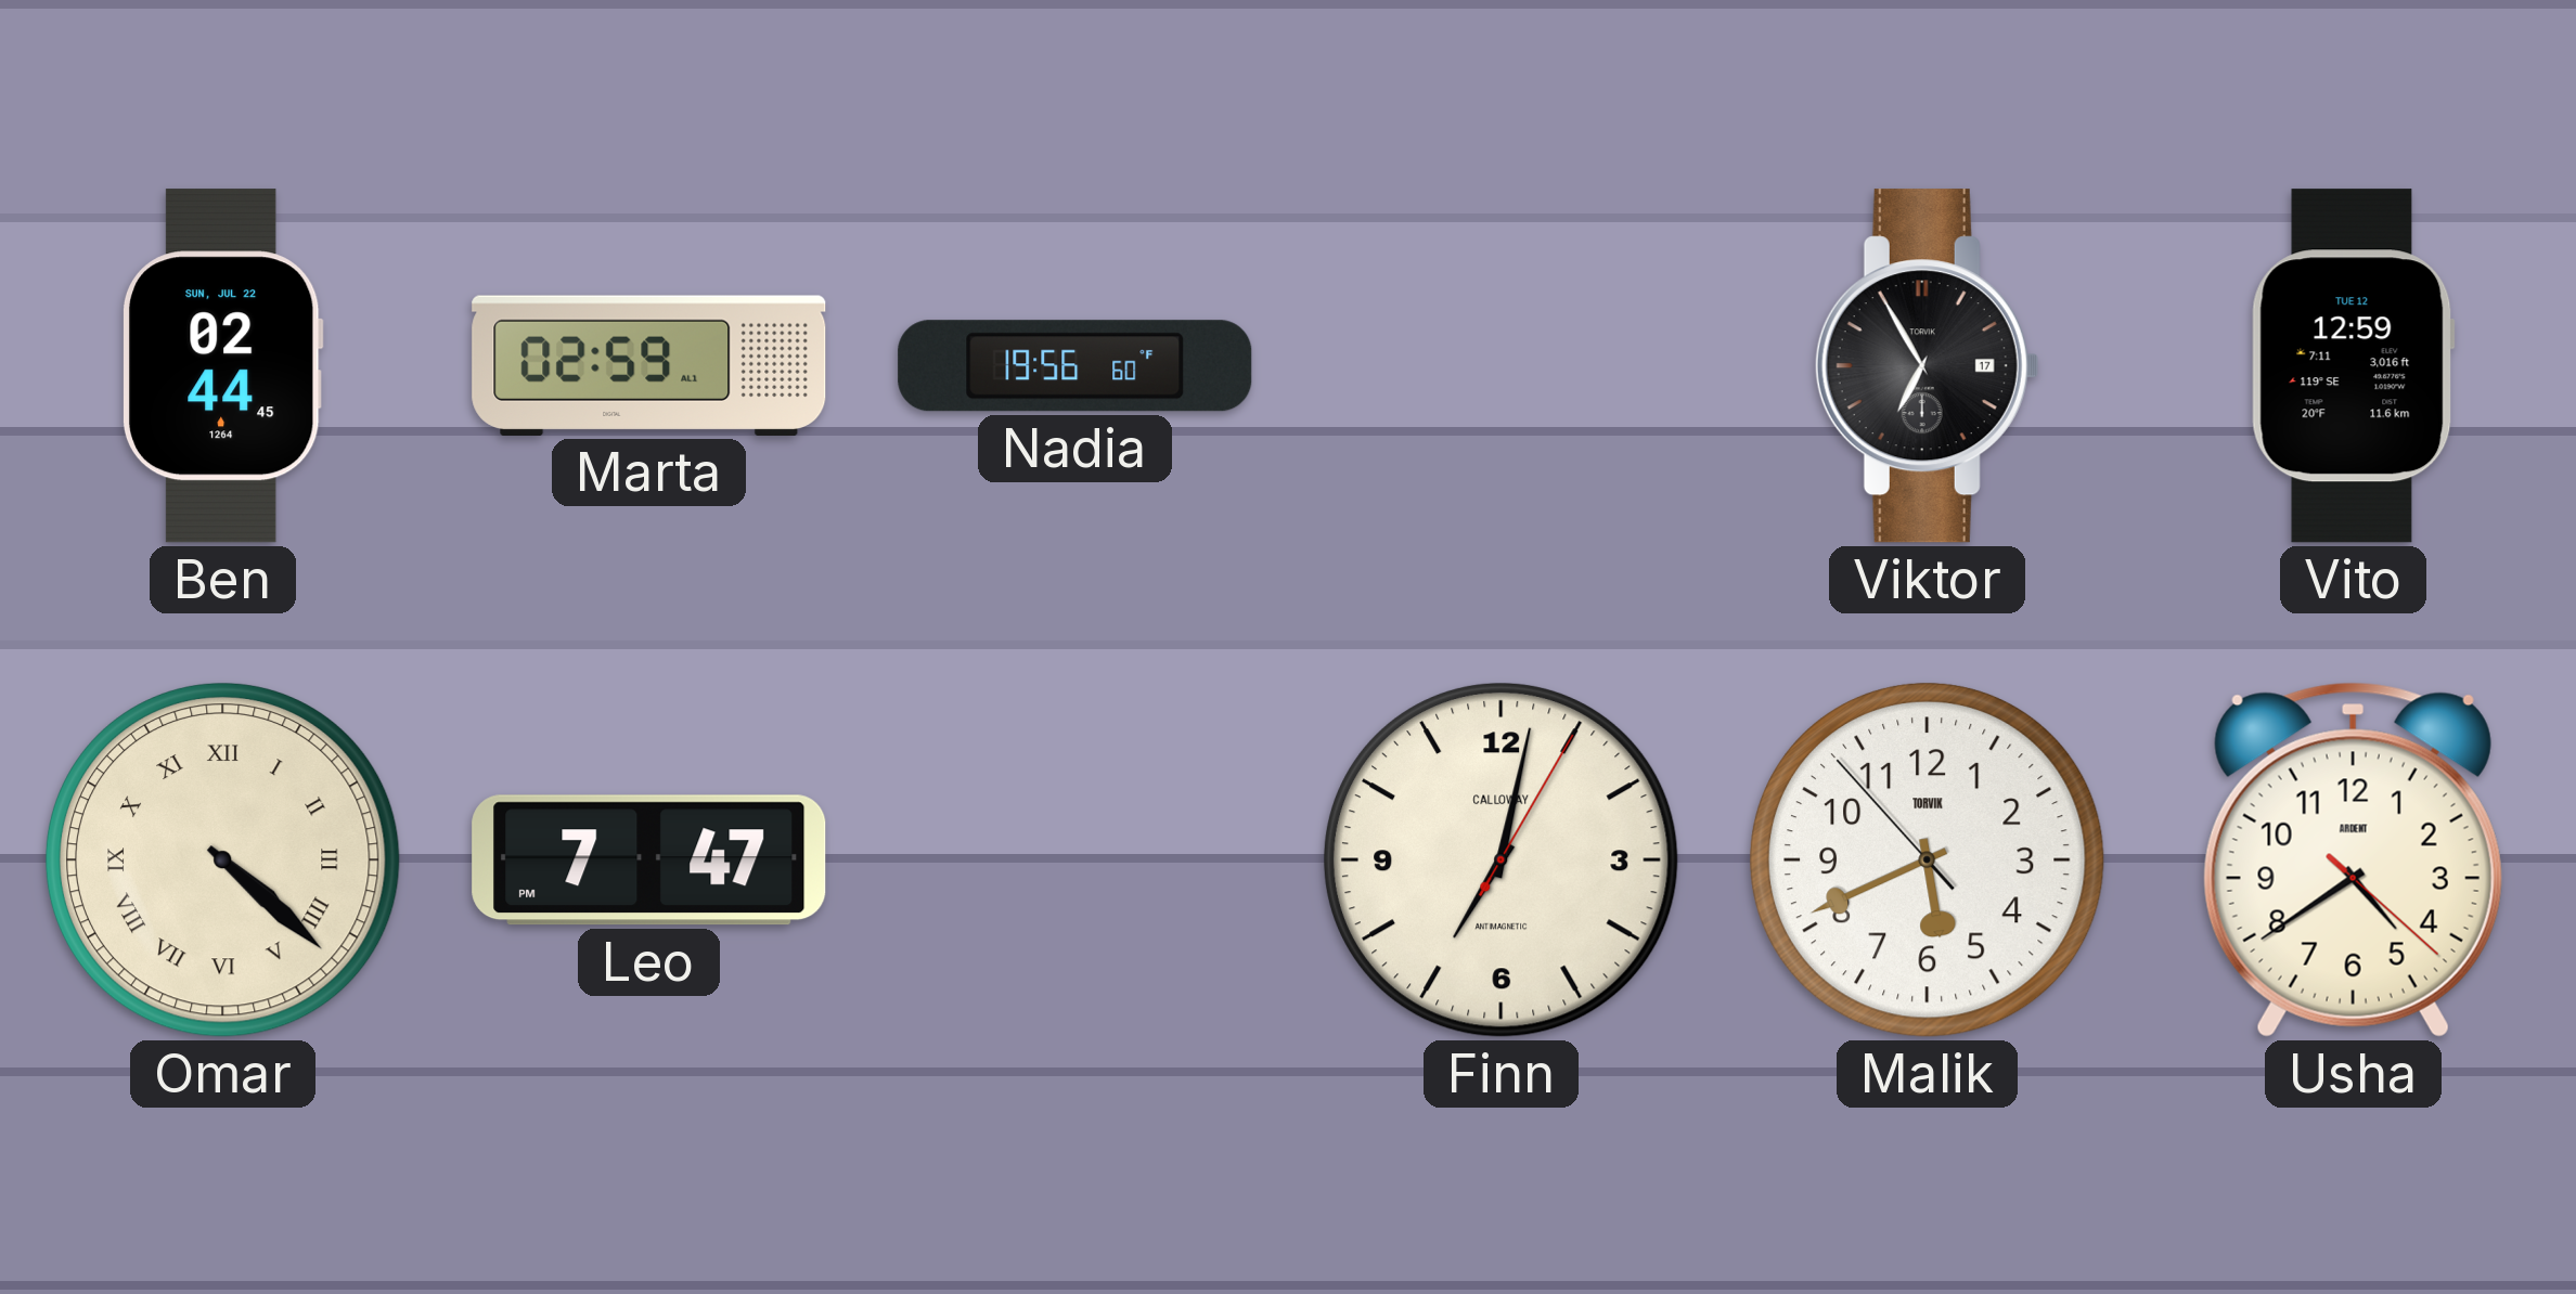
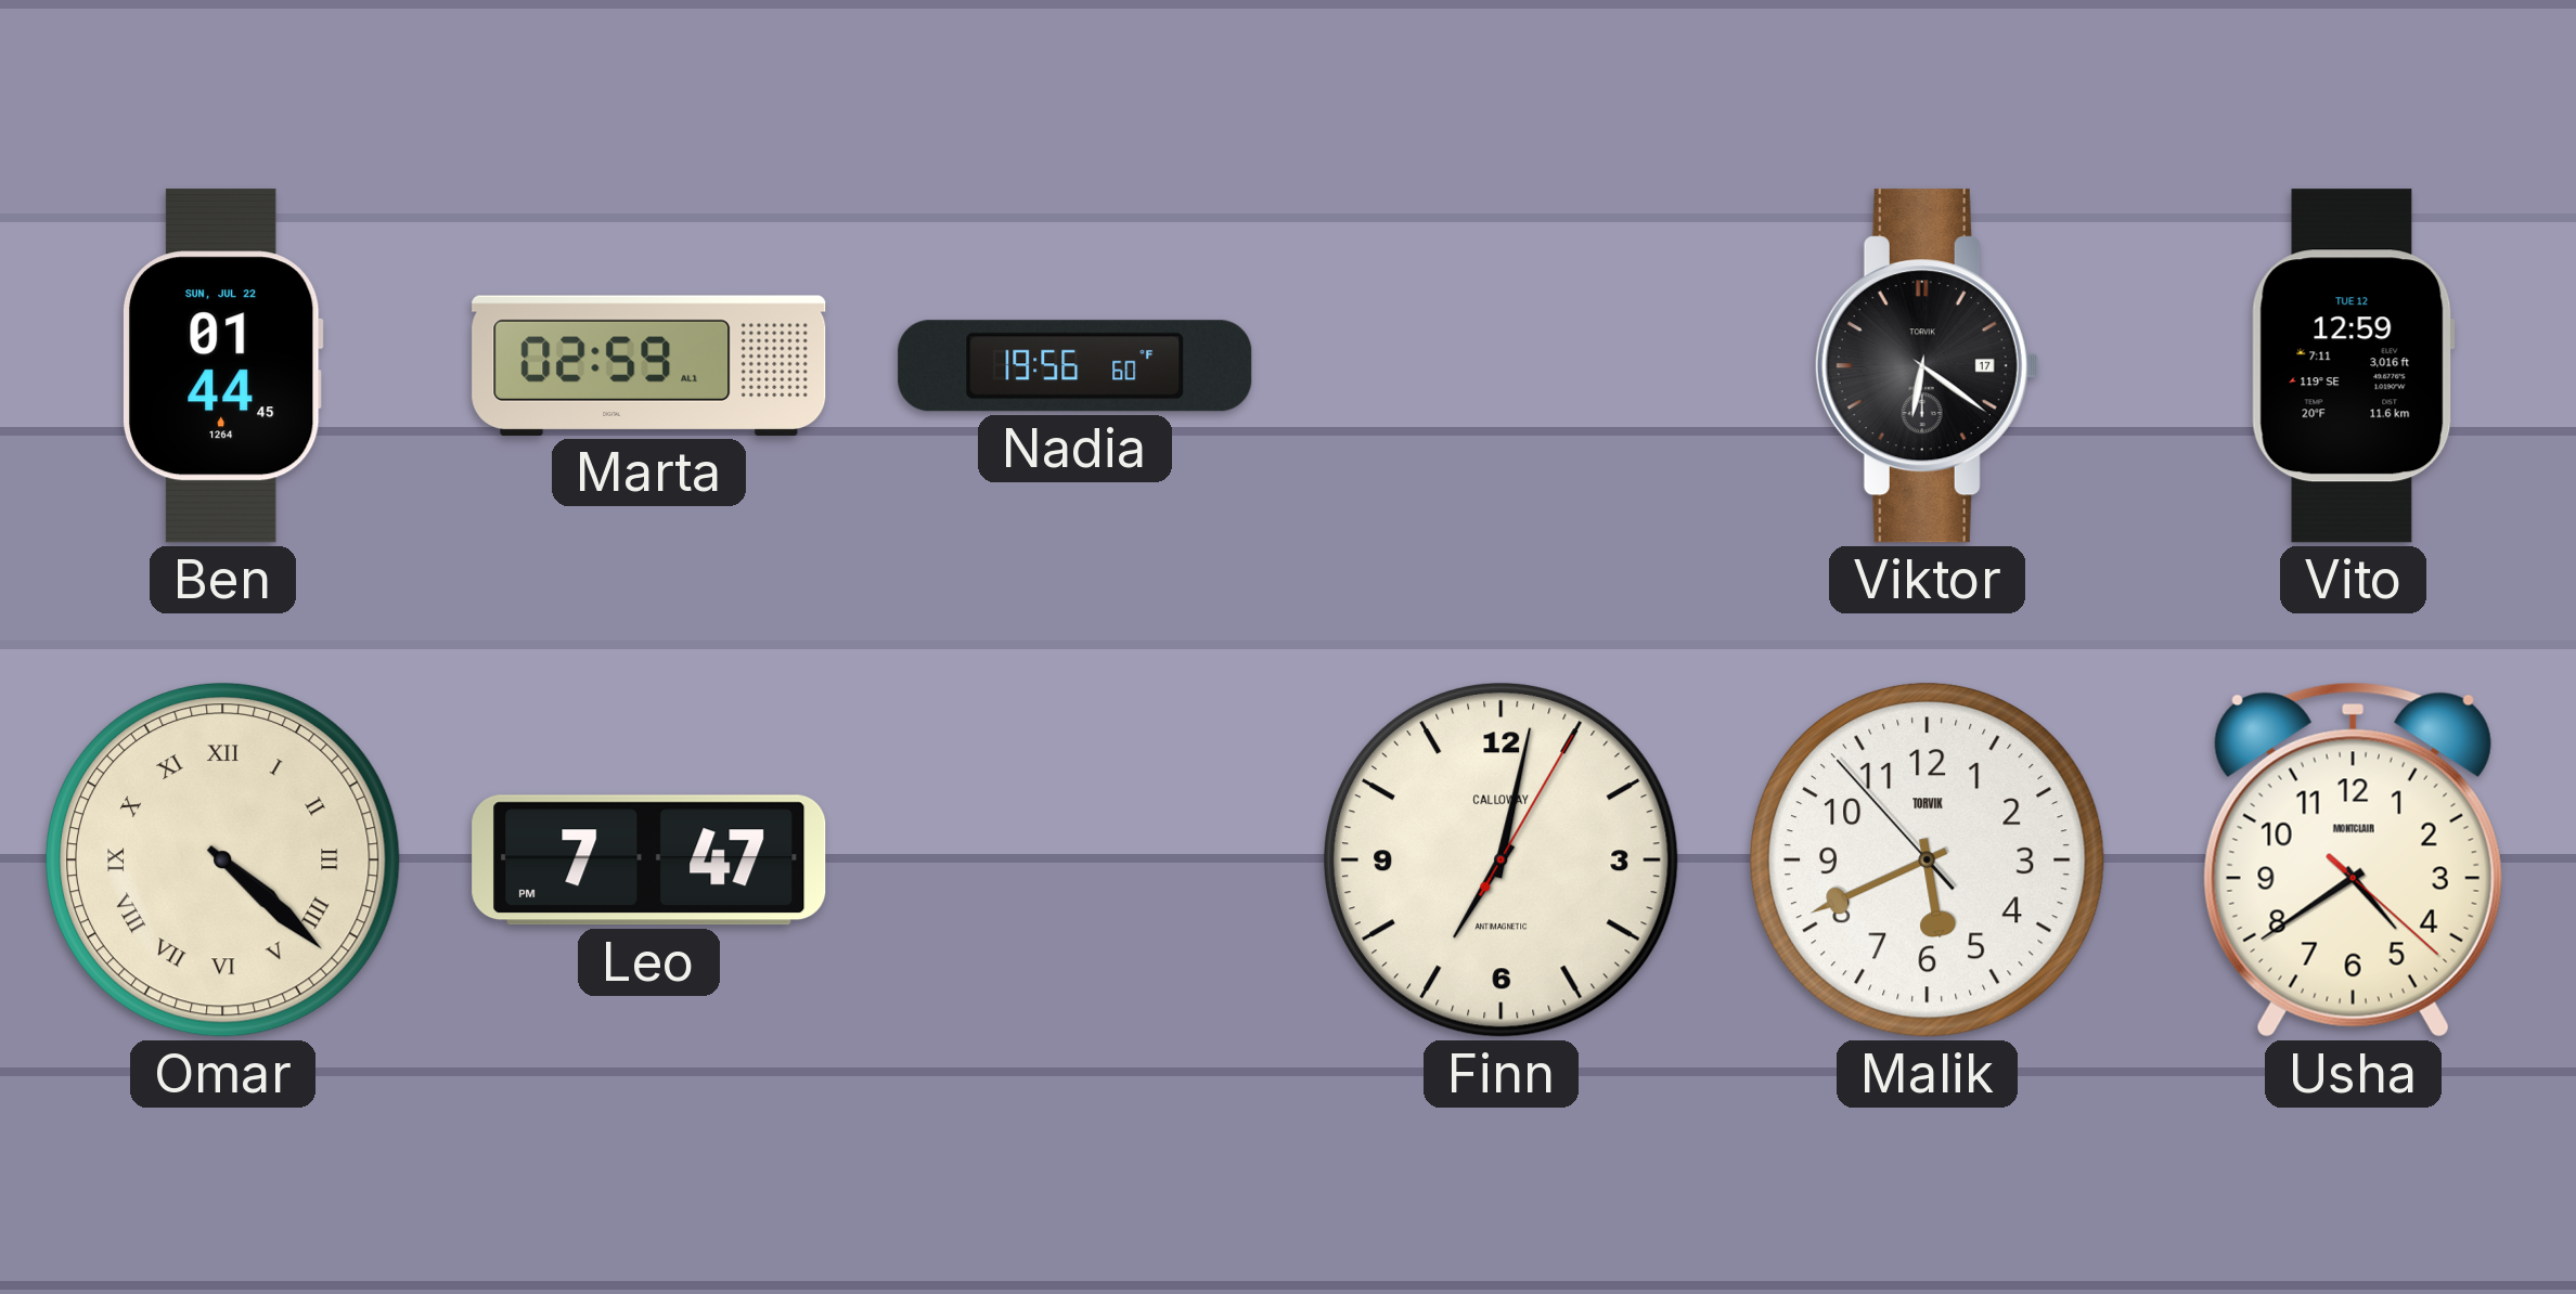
Ben: 02:44 -> 01:44 (222, 366)
Viktor: 6:55 -> 6:21 (1927, 366)
Usha brand: ARDENT -> MONTCLAIR (2353, 859)
